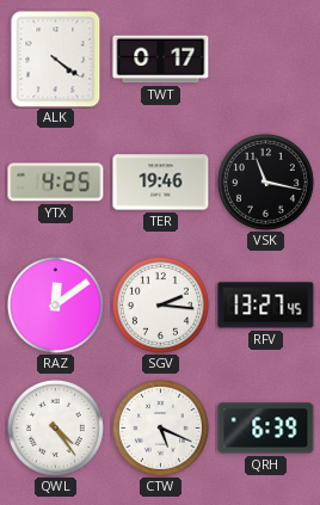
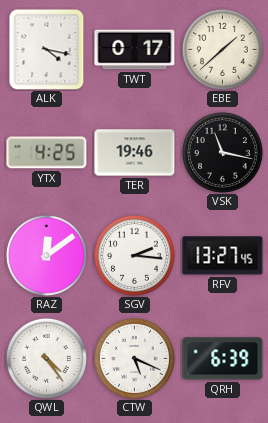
ALK: 4:21 -> 4:17 (47, 49)
EBE: none -> 1:38 (222, 49)
